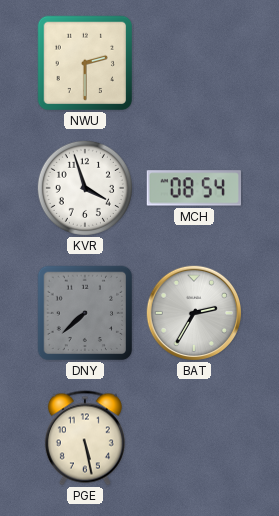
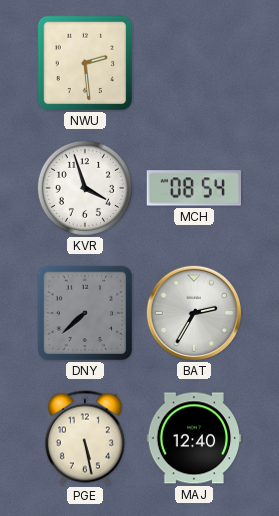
NWU: 2:30 -> 2:29 (85, 63)
MAJ: none -> 12:40 (194, 438)
